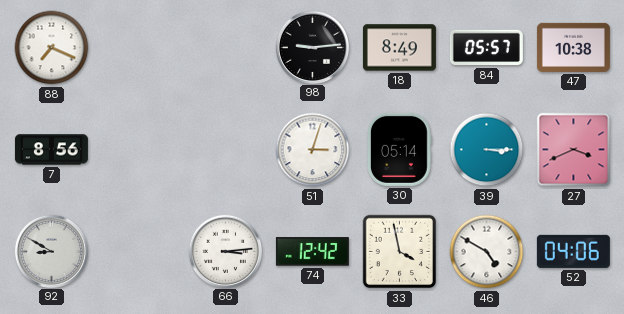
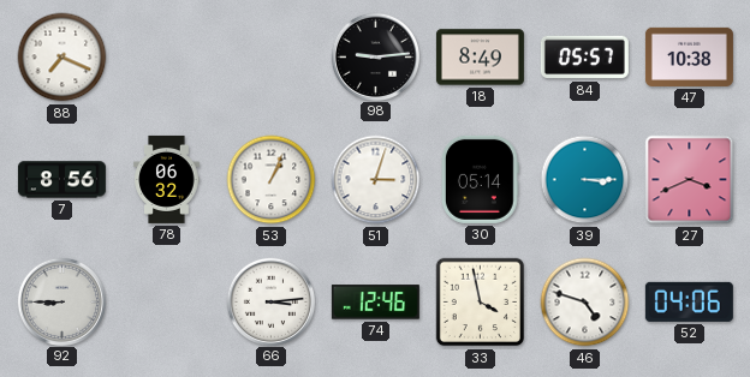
78: none -> 06:32 (167, 179)
53: none -> 1:04 (272, 180)
92: 8:50 -> 8:45 (61, 301)
74: 12:42 -> 12:46 (375, 303)
46: 4:50 -> 4:48 (585, 303)
